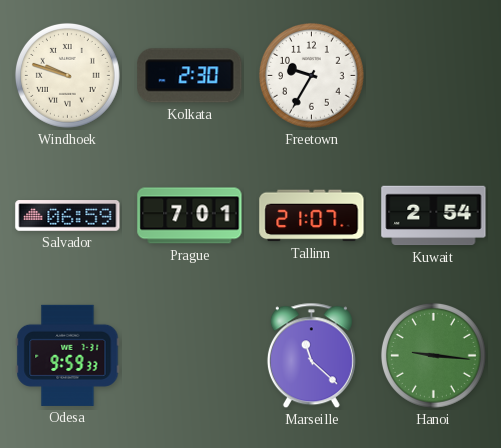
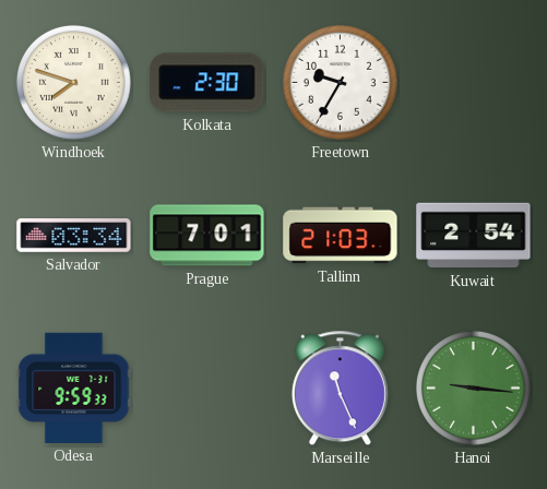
Windhoek: 9:48 -> 7:48 (73, 82)
Salvador: 06:59 -> 03:34 (74, 236)
Tallinn: 21:07 -> 21:03 (341, 236)
Marseille: 11:22 -> 11:26 (340, 389)
